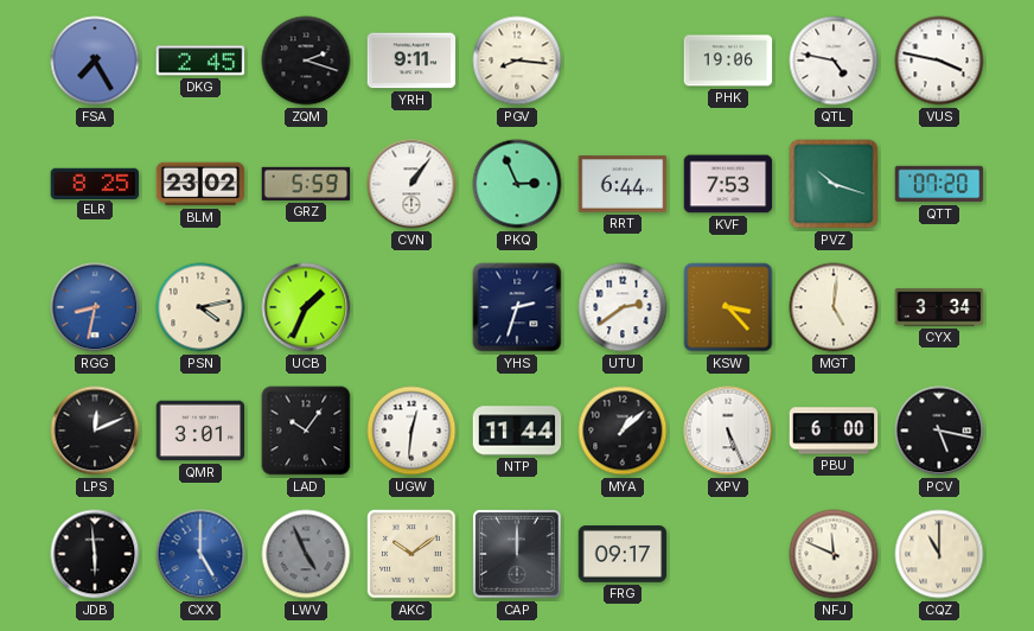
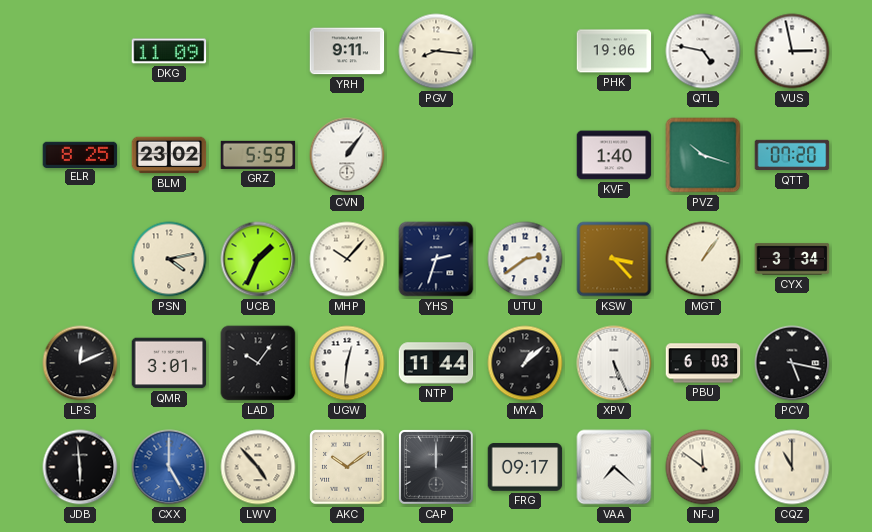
FSA: 7:25 -> none (95, 60)
DKG: 2:45 -> 11:09 (169, 51)
ZQM: 2:18 -> none (306, 60)
VUS: 3:47 -> 2:58 (792, 51)
PKQ: 2:56 -> none (517, 184)
RRT: 6:44 -> none (623, 184)
KVF: 7:53 -> 1:40 (614, 155)
RGG: 8:32 -> none (95, 307)
MHP: none -> 10:07 (347, 259)
MGT: 5:01 -> 1:06 (703, 259)
PBU: 6:00 -> 6:03 (703, 363)
LWV: 4:56 -> 4:53 (258, 467)
LWV dial: grey -> cream (258, 467)
VAA: none -> 7:22 (614, 467)
NFJ: 11:49 -> 11:51 (703, 467)
